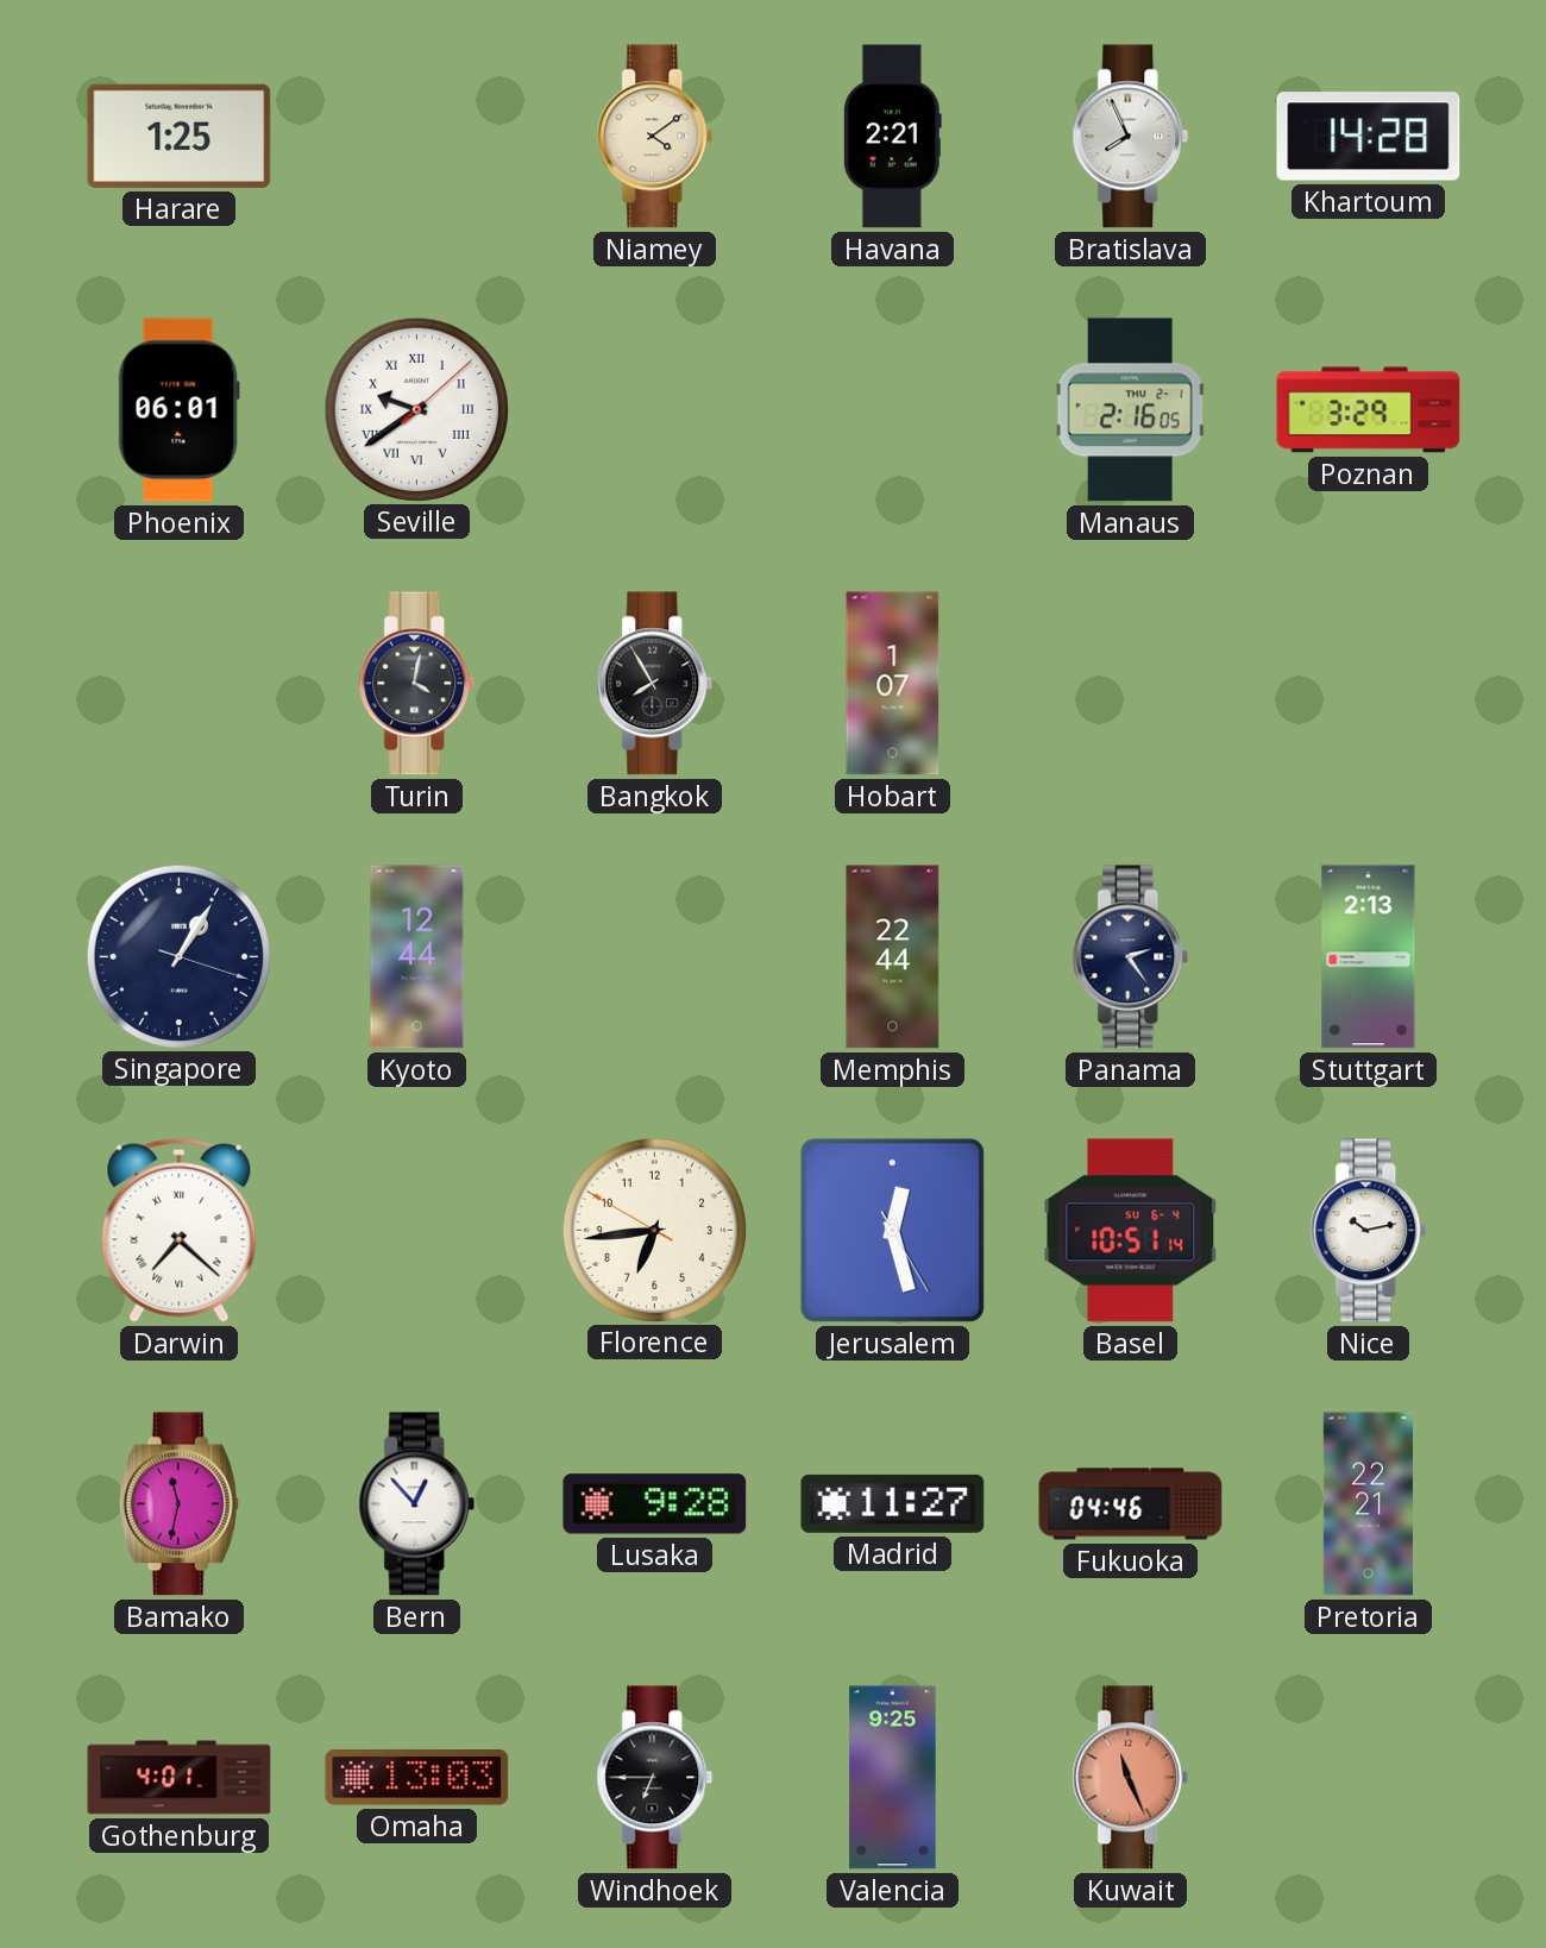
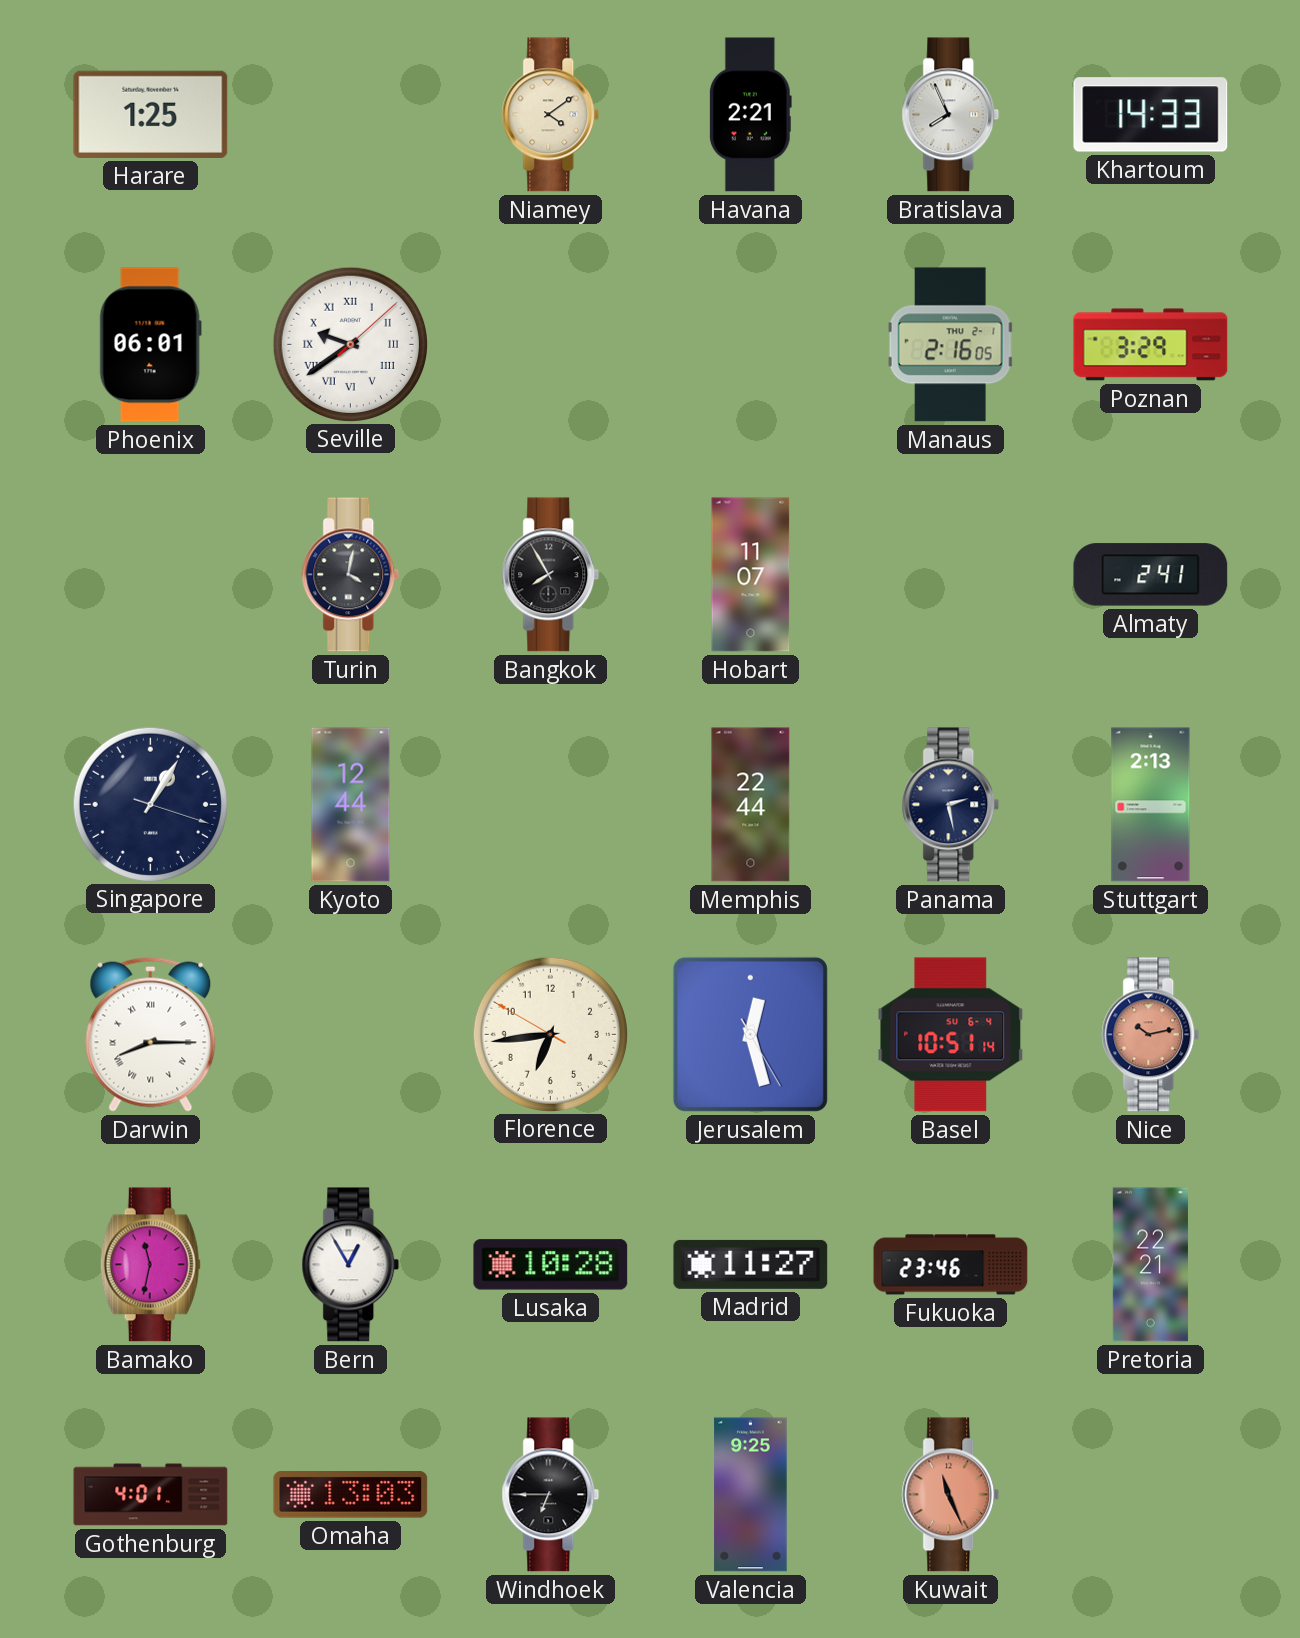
Khartoum: 14:28 -> 14:33 (1151, 115)
Hobart: 1:07 -> 11:07 (751, 575)
Almaty: none -> 2:41 (1151, 575)
Panama: 2:24 -> 2:28 (951, 805)
Darwin: 7:22 -> 8:15 (151, 1034)
Nice dial: white -> salmon (1151, 1035)
Bern: 12:53 -> 12:55 (351, 1265)
Lusaka: 9:28 -> 10:28 (551, 1265)
Fukuoka: 04:46 -> 23:46 (951, 1265)
